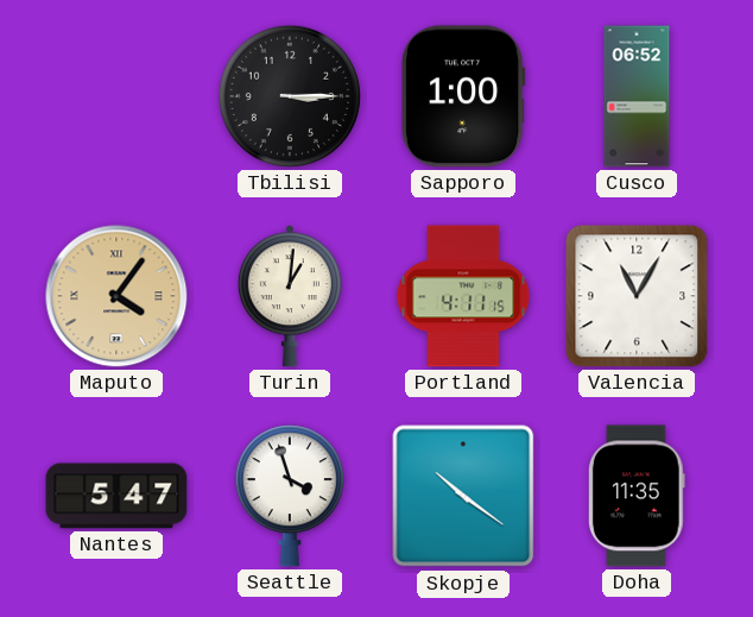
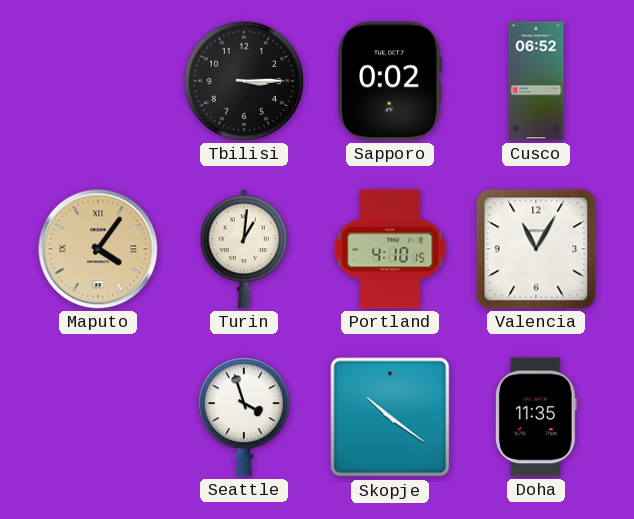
Sapporo: 1:00 -> 0:02 (391, 81)
Portland: 4:11 -> 4:10 (390, 249)
Nantes: 5:47 -> none (116, 496)
